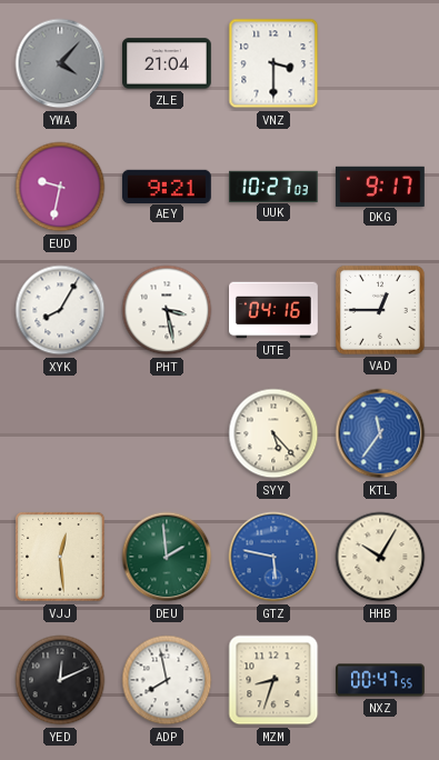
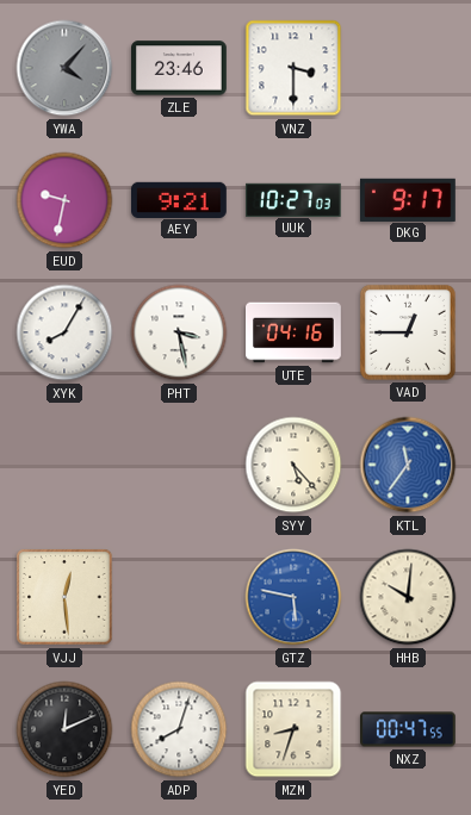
ZLE: 21:04 -> 23:46 (180, 68)
DEU: 1:59 -> none (167, 557)
HHB: 10:05 -> 10:01 (408, 597)
ADP: 7:58 -> 8:03 (179, 729)
